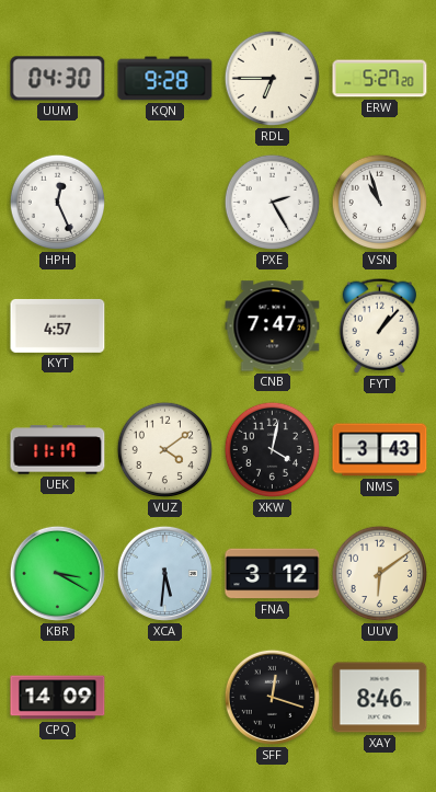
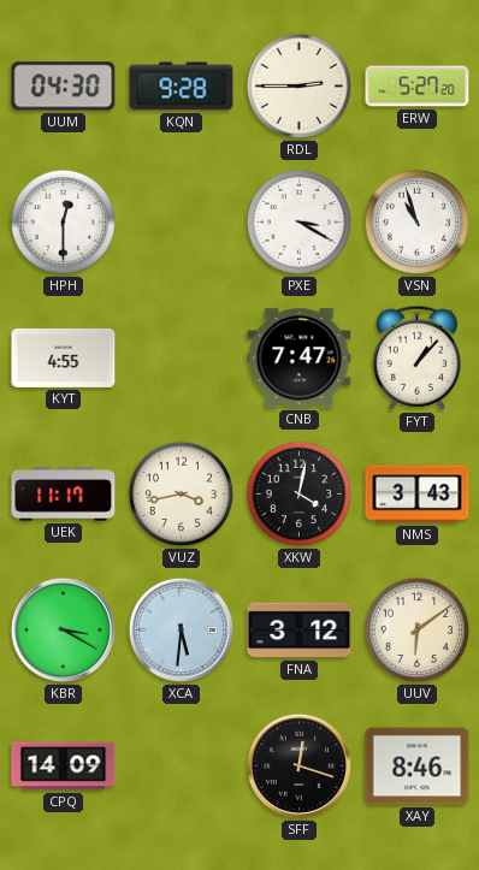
RDL: 6:45 -> 2:45 (300, 87)
HPH: 12:26 -> 12:30 (64, 223)
PXE: 2:25 -> 3:20 (300, 223)
KYT: 4:57 -> 4:55 (64, 357)
VUZ: 4:09 -> 3:43 (182, 495)
